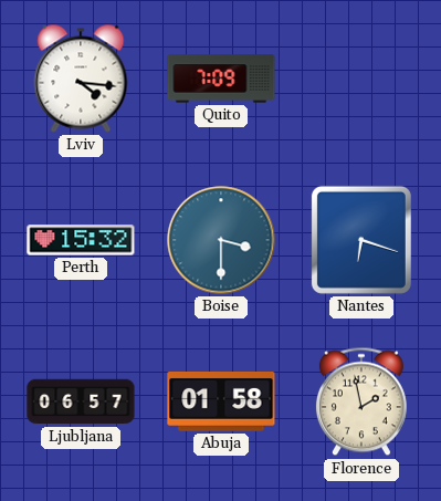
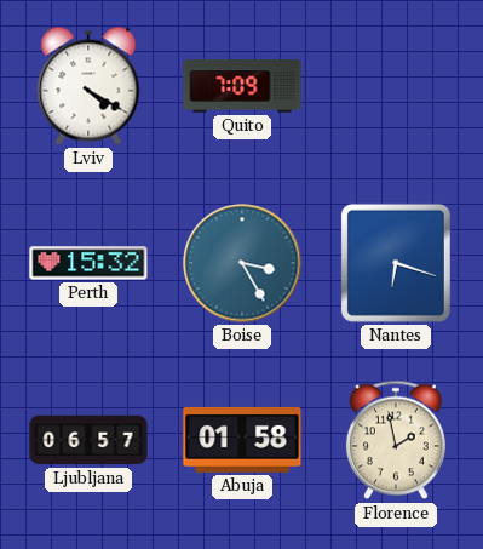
Lviv: 4:16 -> 4:20 (88, 86)
Boise: 3:30 -> 3:25 (242, 263)
